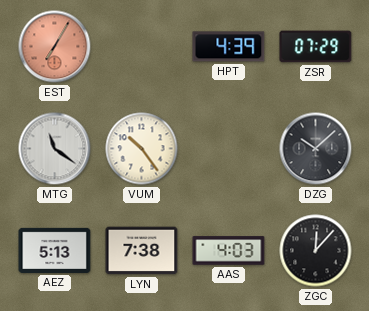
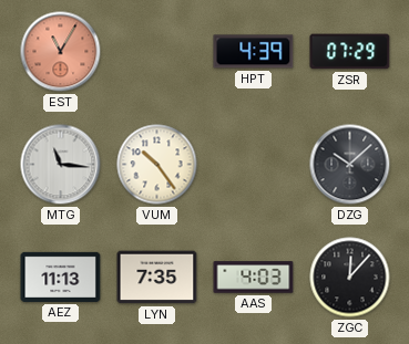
EST: 7:05 -> 11:05 (61, 52)
MTG: 11:21 -> 11:16 (61, 165)
AEZ: 5:13 -> 11:13 (61, 277)
LYN: 7:38 -> 7:35 (157, 278)
